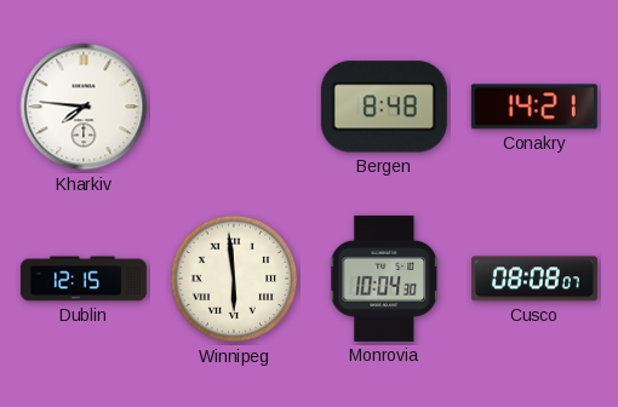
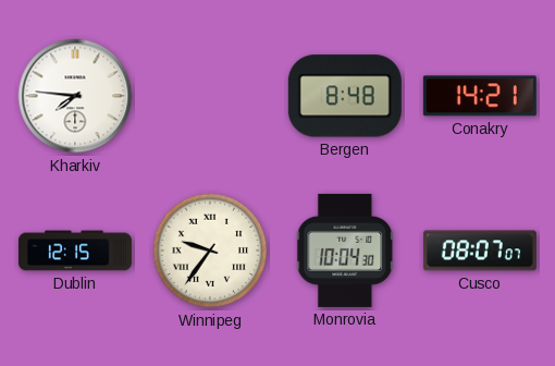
Winnipeg: 5:59 -> 9:36 (210, 251)
Cusco: 08:08 -> 08:07 (480, 251)
